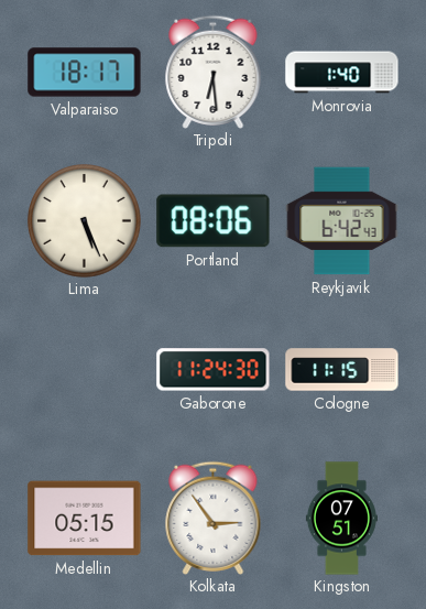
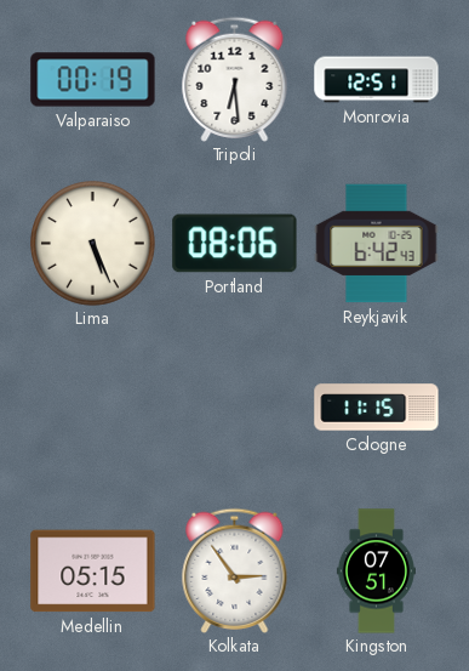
Valparaiso: 18:17 -> 00:19 (93, 80)
Monrovia: 1:40 -> 12:51 (377, 80)
Gaborone: 11:24 -> none (214, 370)
